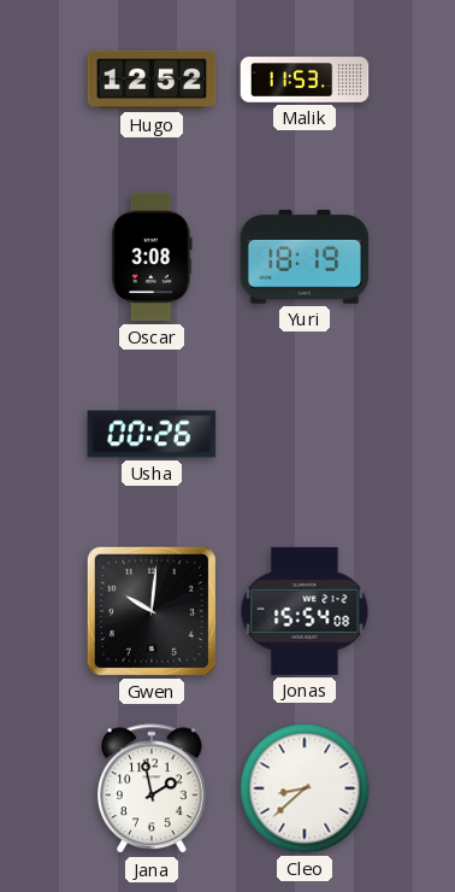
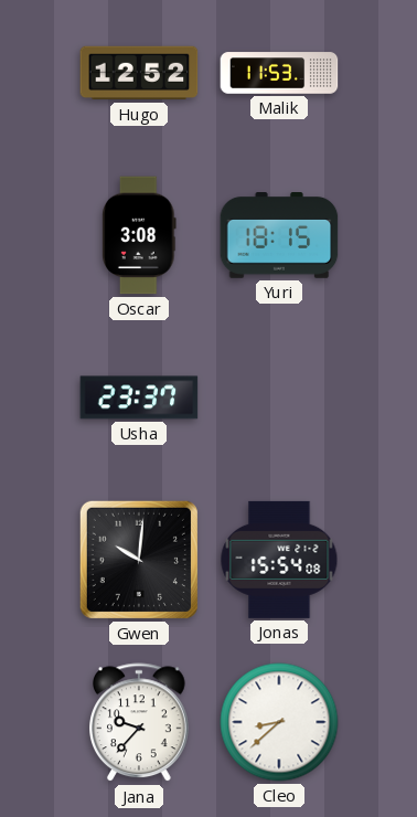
Yuri: 18:19 -> 18:15 (279, 236)
Usha: 00:26 -> 23:37 (139, 397)
Jana: 1:58 -> 9:37 (140, 723)
